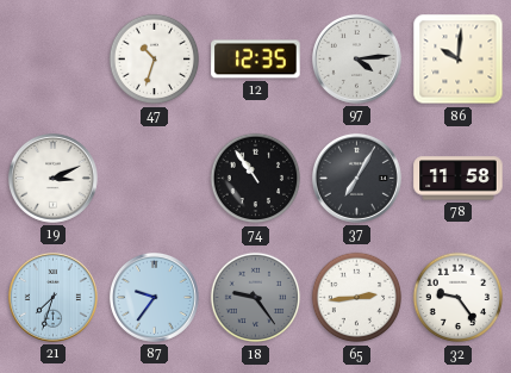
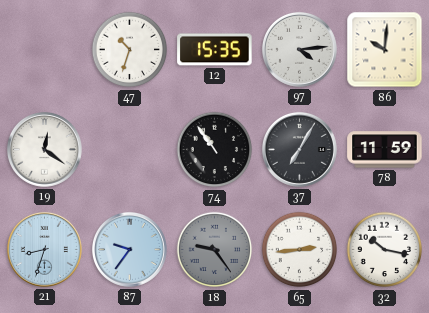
12: 12:35 -> 15:35 (215, 50)
19: 3:11 -> 12:21 (44, 149)
78: 11:58 -> 11:59 (385, 150)
21: 7:33 -> 8:33 (44, 249)
32: 9:24 -> 10:17 (385, 250)
